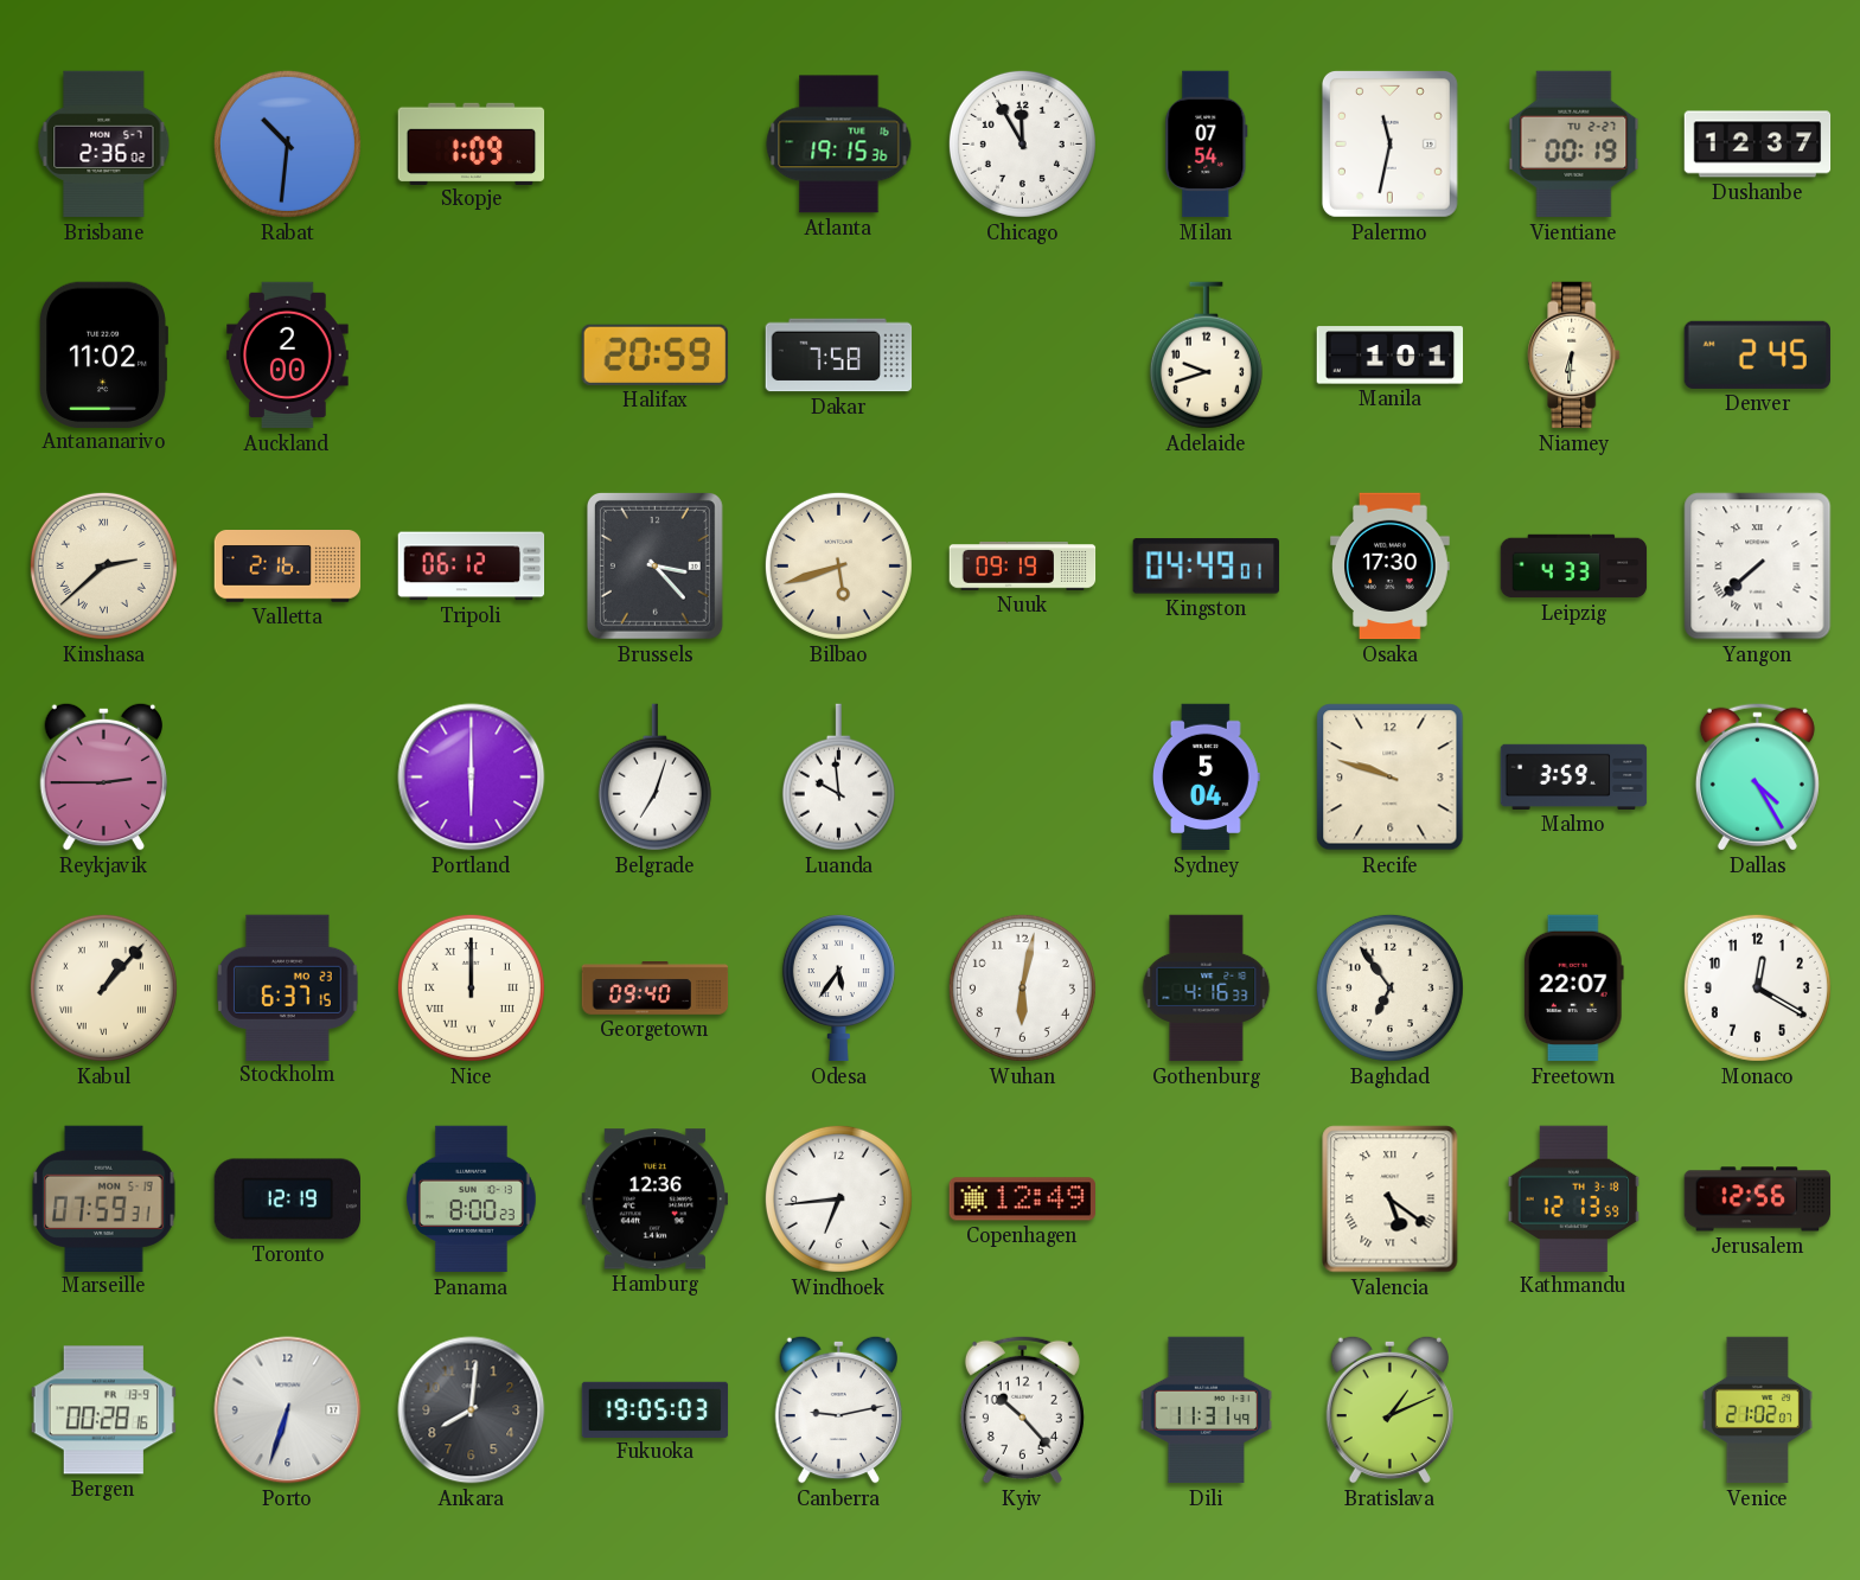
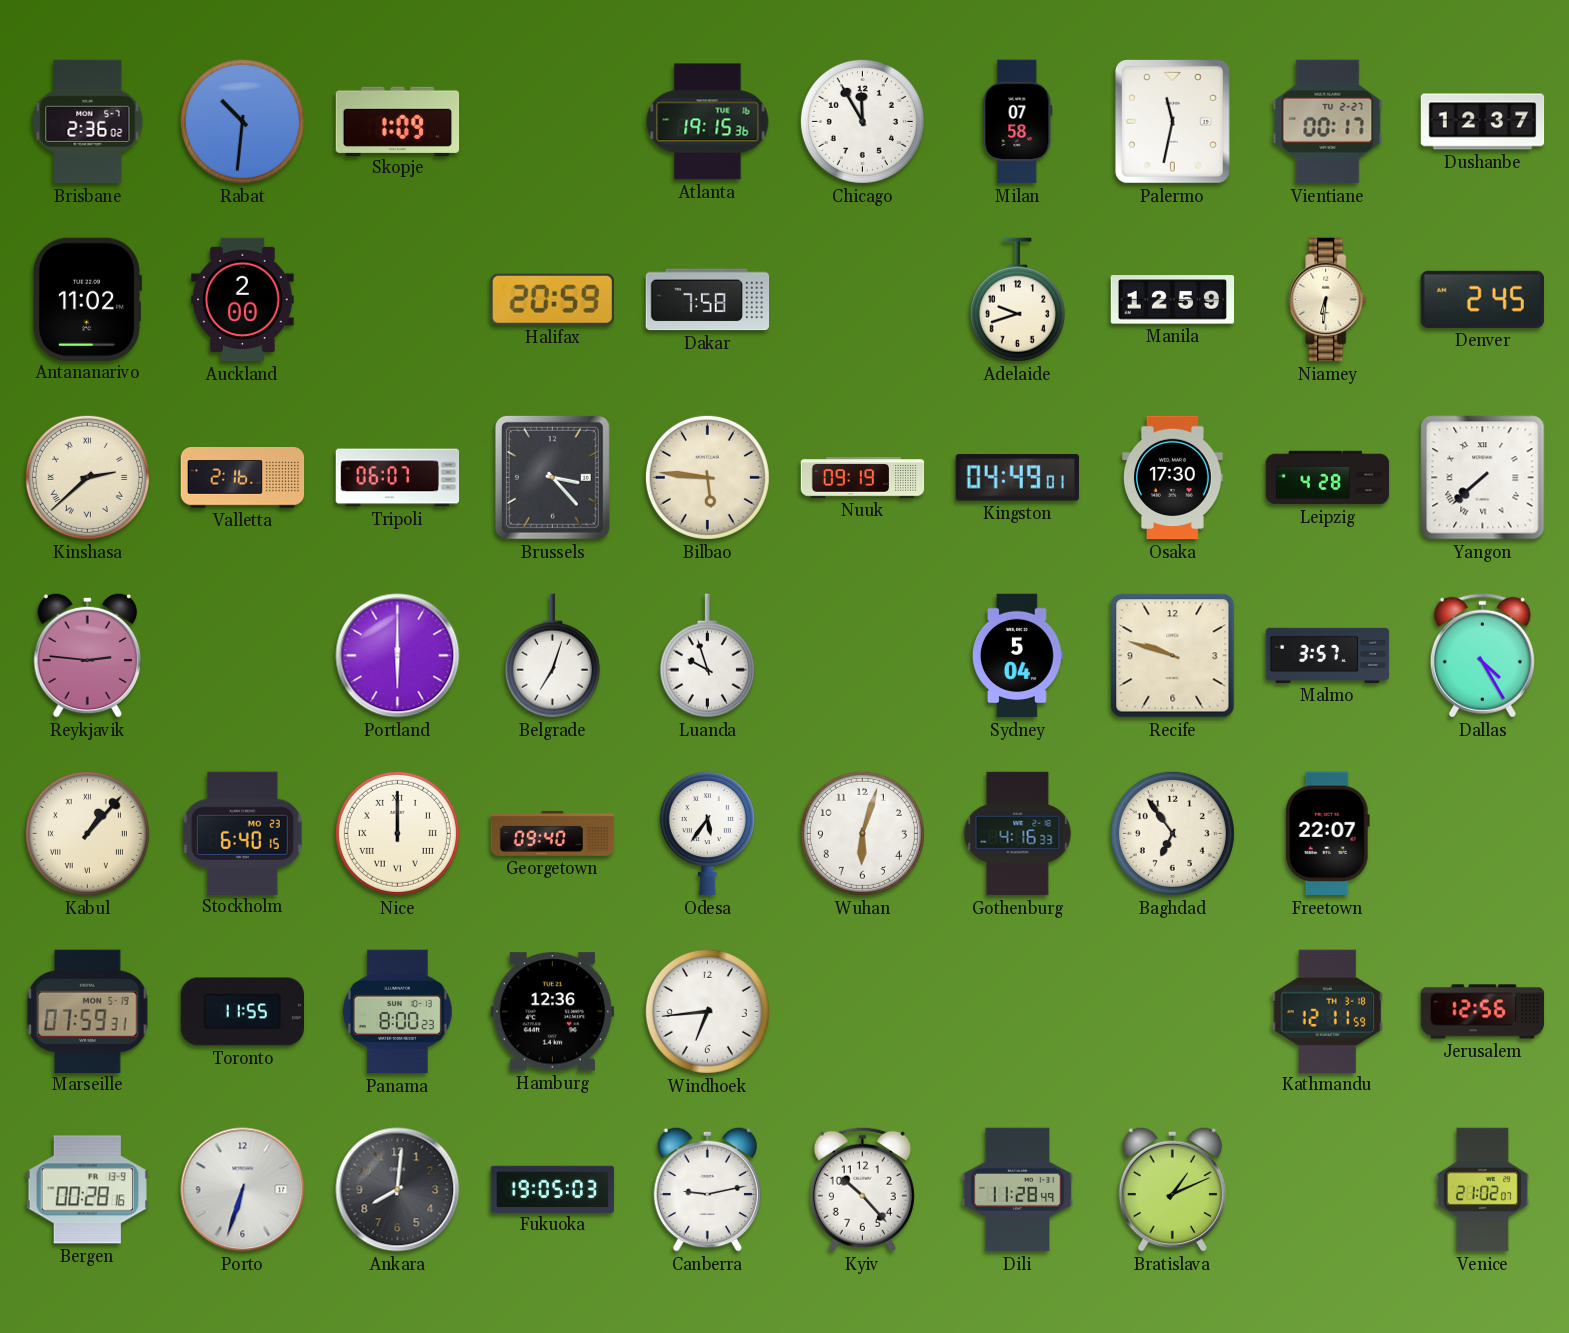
Milan: 07:54 -> 07:58 (1018, 122)
Vientiane: 00:19 -> 00:17 (1328, 122)
Manila: 1:01 -> 12:59 (1173, 300)
Tripoli: 06:12 -> 06:07 (398, 478)
Bilbao: 5:42 -> 5:46 (707, 477)
Leipzig: 4:33 -> 4:28 (1328, 478)
Reykjavik: 2:45 -> 2:46 (87, 655)
Luanda: 9:59 -> 9:57 (707, 656)
Malmo: 3:59 -> 3:57 (1328, 655)
Stockholm: 6:37 -> 6:40 (243, 833)
Wuhan: 6:02 -> 6:03 (862, 833)
Monaco: 12:20 -> none (1757, 987)
Toronto: 12:19 -> 11:55 (243, 1012)
Copenhagen: 12:49 -> none (1022, 1200)
Valencia: 5:21 -> none (1391, 1200)
Kathmandu: 12:13 -> 12:11 (1328, 1011)
Dili: 11:31 -> 11:28 (1018, 1190)
